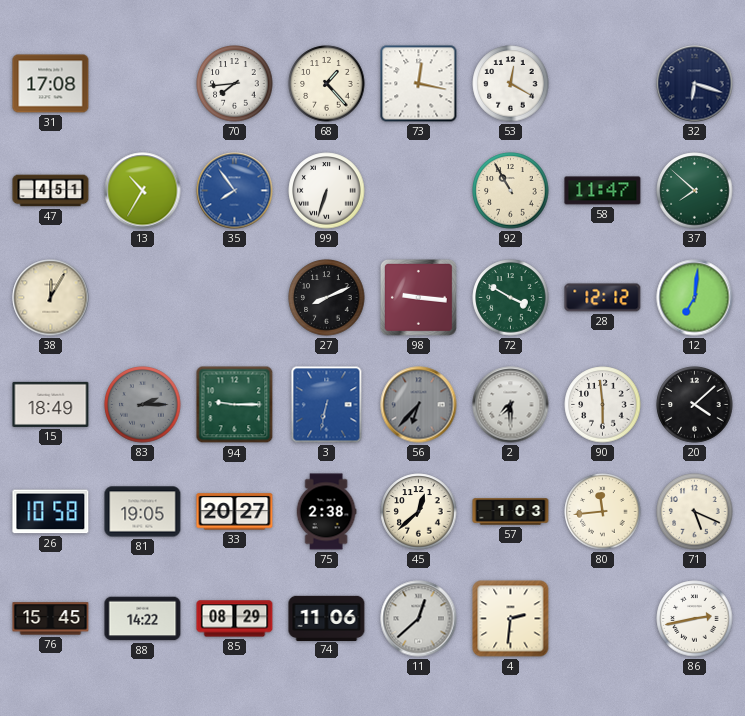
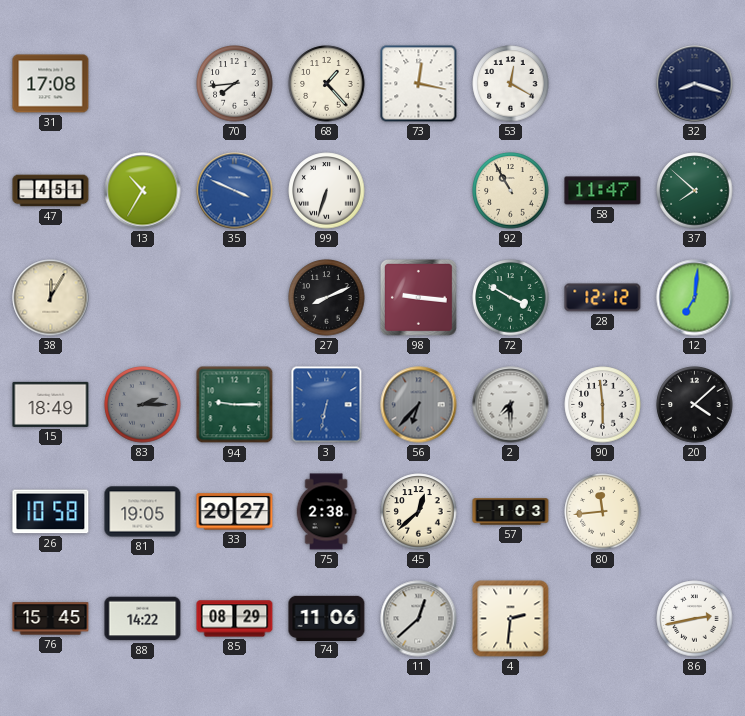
32: 6:18 -> 8:18 (695, 84)
35: 7:54 -> 3:49 (235, 191)
71: 5:19 -> none (695, 512)
